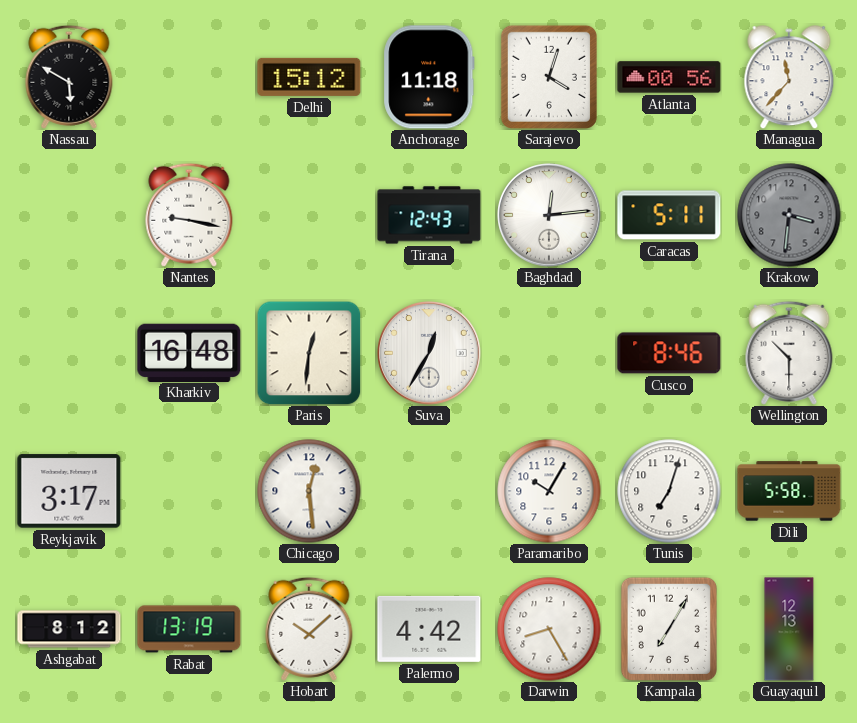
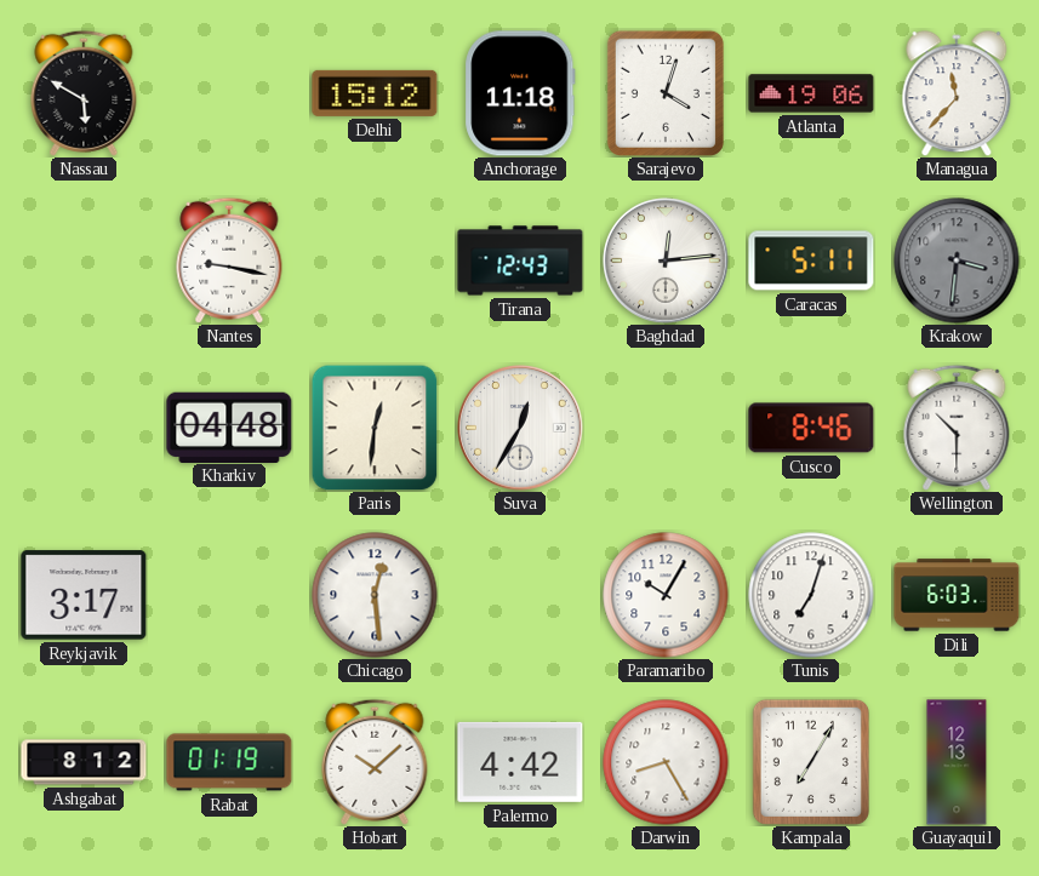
Atlanta: 00:56 -> 19:06 (811, 93)
Kharkiv: 16:48 -> 04:48 (229, 426)
Dili: 5:58 -> 6:03 (957, 595)
Rabat: 13:19 -> 01:19 (229, 762)
